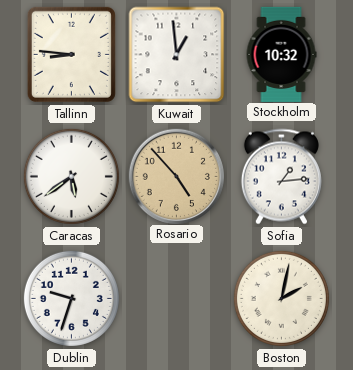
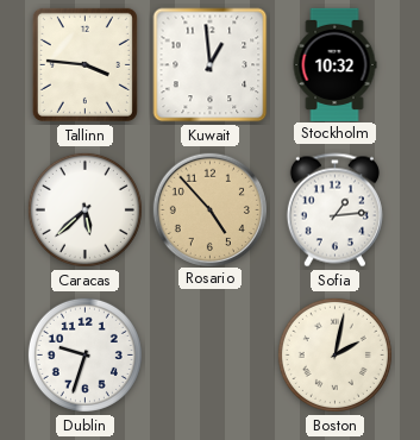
Tallinn: 8:46 -> 3:46 (84, 64)
Caracas: 5:39 -> 5:38 (84, 209)
